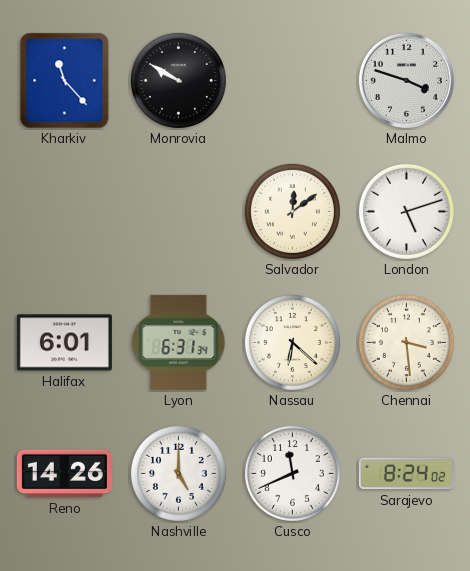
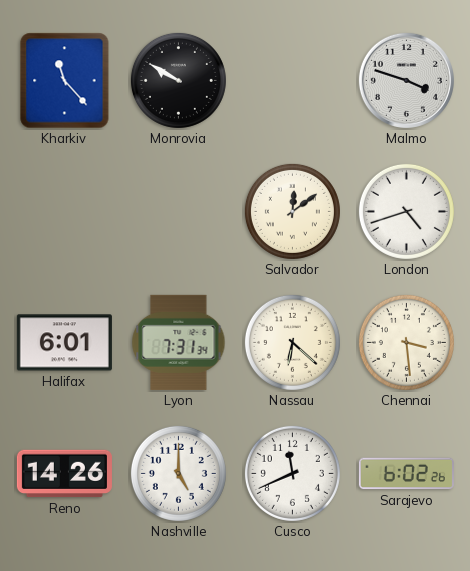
London: 5:12 -> 4:42 (406, 211)
Lyon: 6:31 -> 7:31 (179, 342)
Sarajevo: 8:24 -> 6:02 (406, 474)
